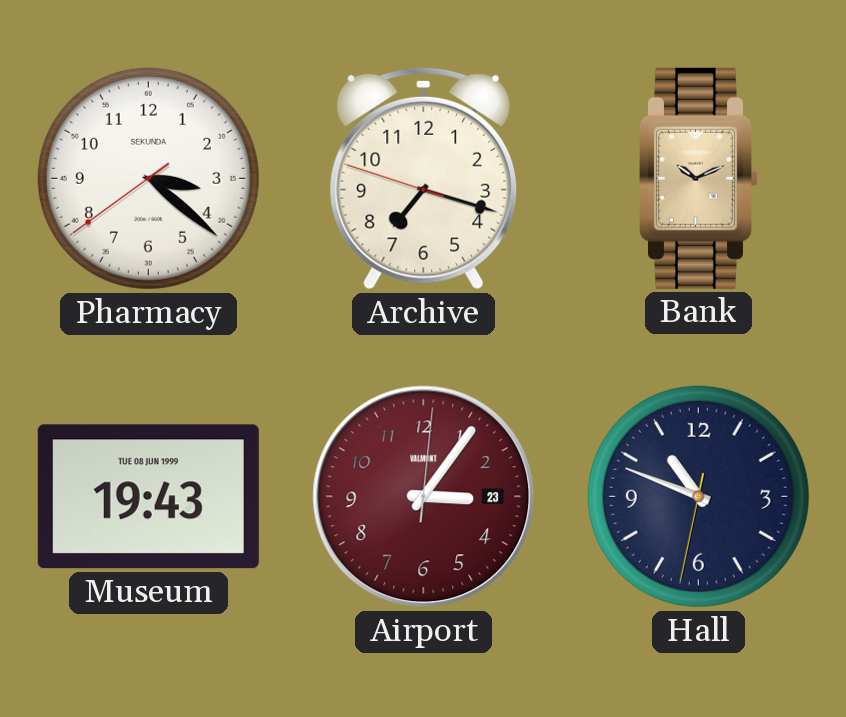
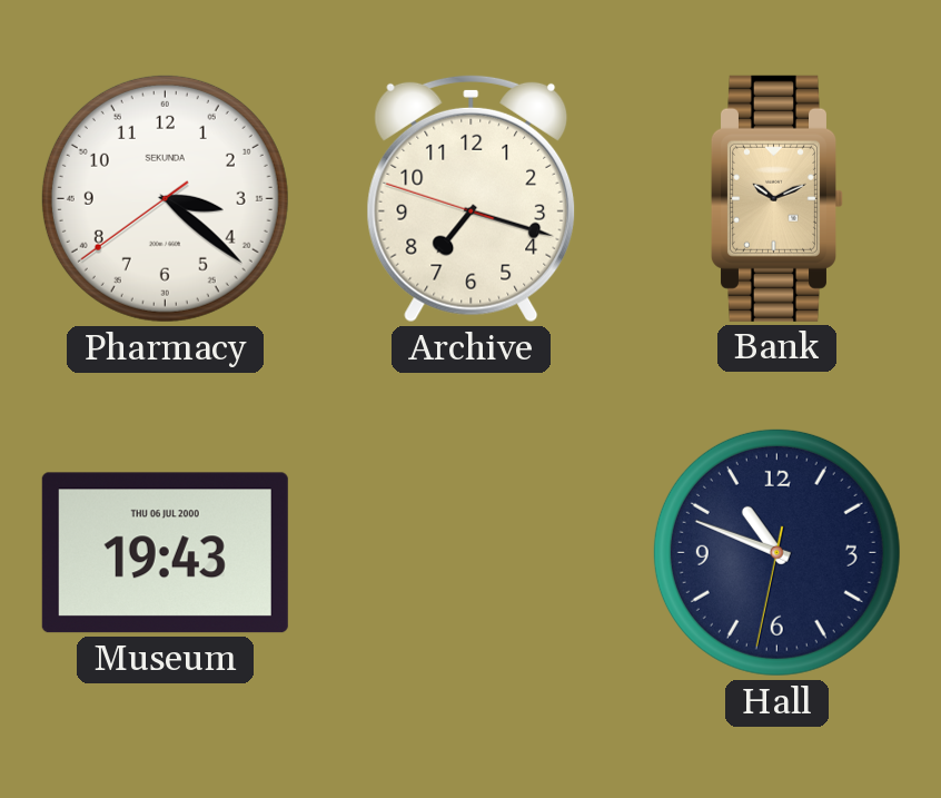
Museum date: TUE 08 JUN 1999 -> THU 06 JUL 2000 (165, 553)
Airport: 3:06 -> none (424, 497)
